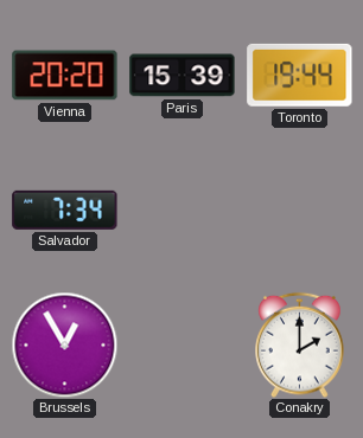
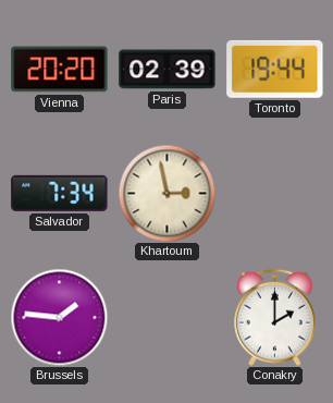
Paris: 15:39 -> 02:39 (168, 70)
Khartoum: none -> 2:58 (166, 193)
Brussels: 12:55 -> 1:46 (59, 317)
